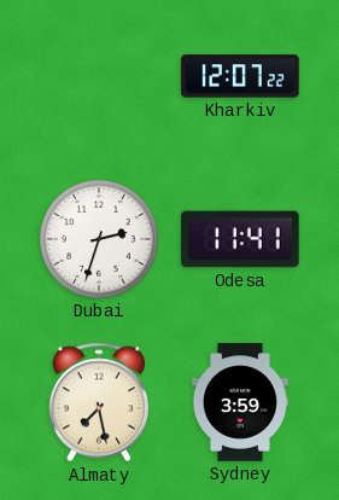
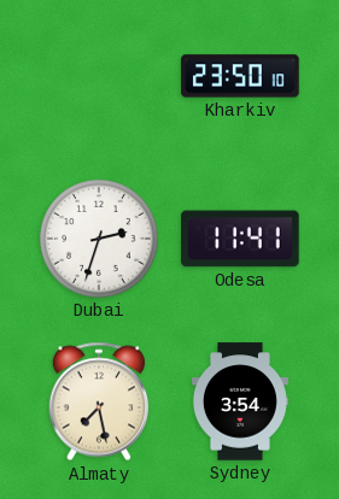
Kharkiv: 12:07 -> 23:50 (240, 76)
Sydney: 3:59 -> 3:54 (240, 401)
